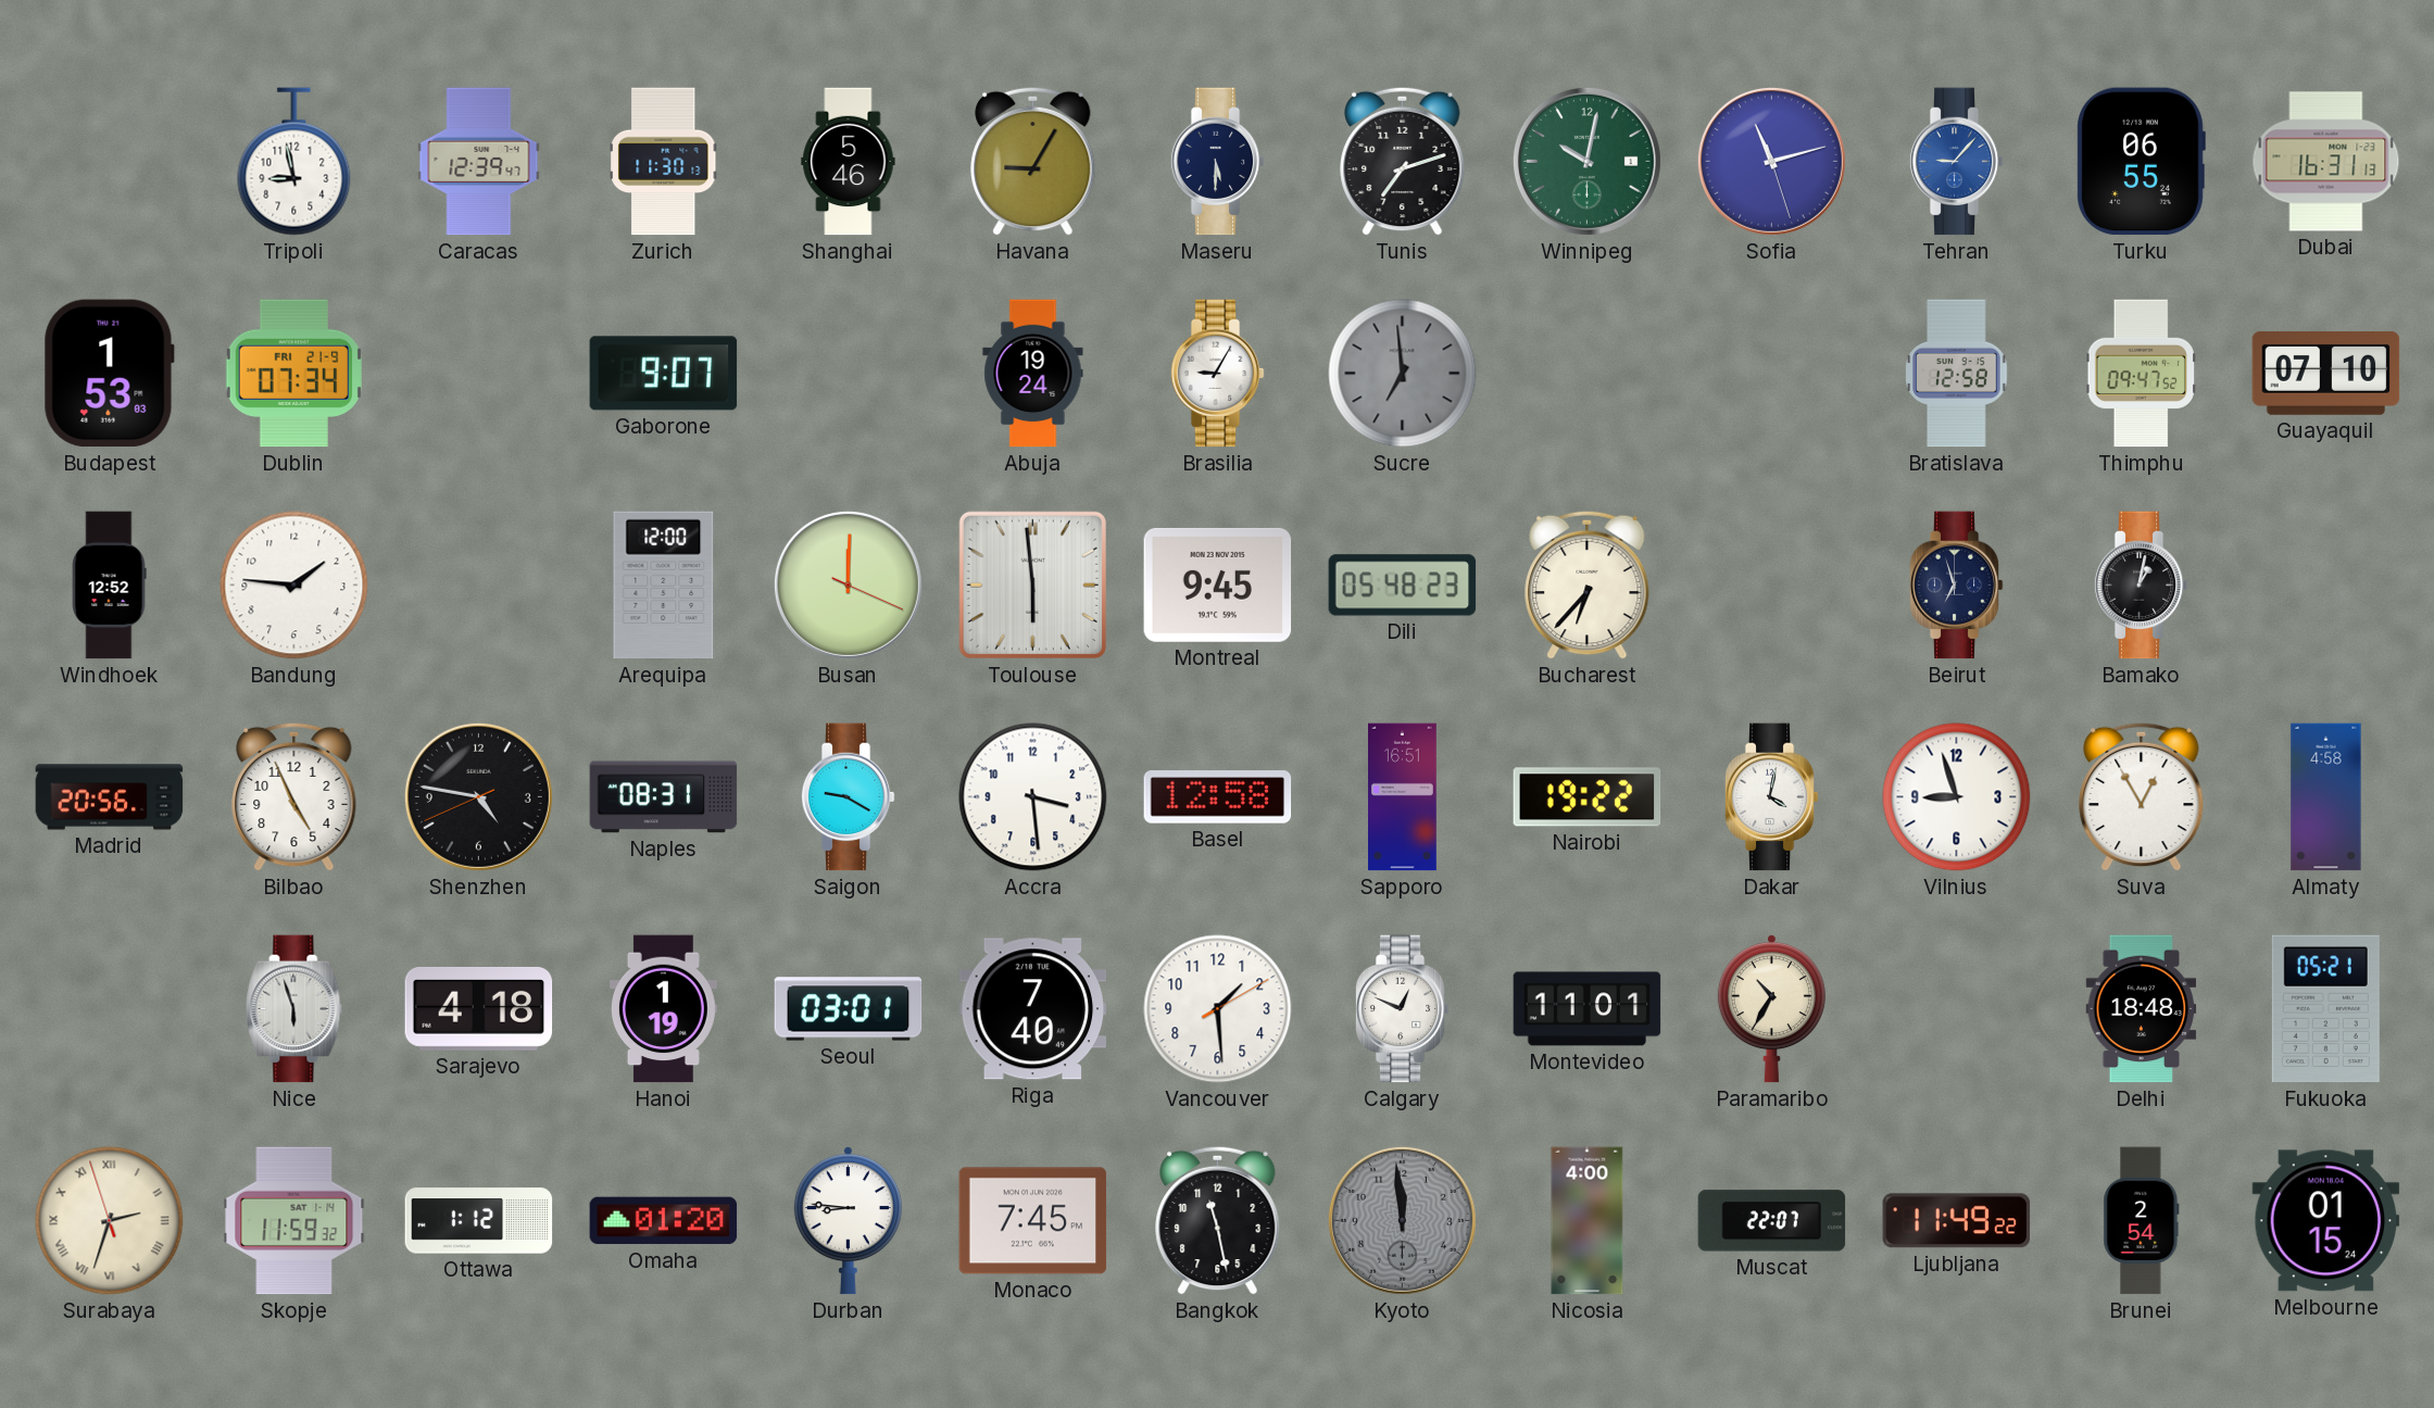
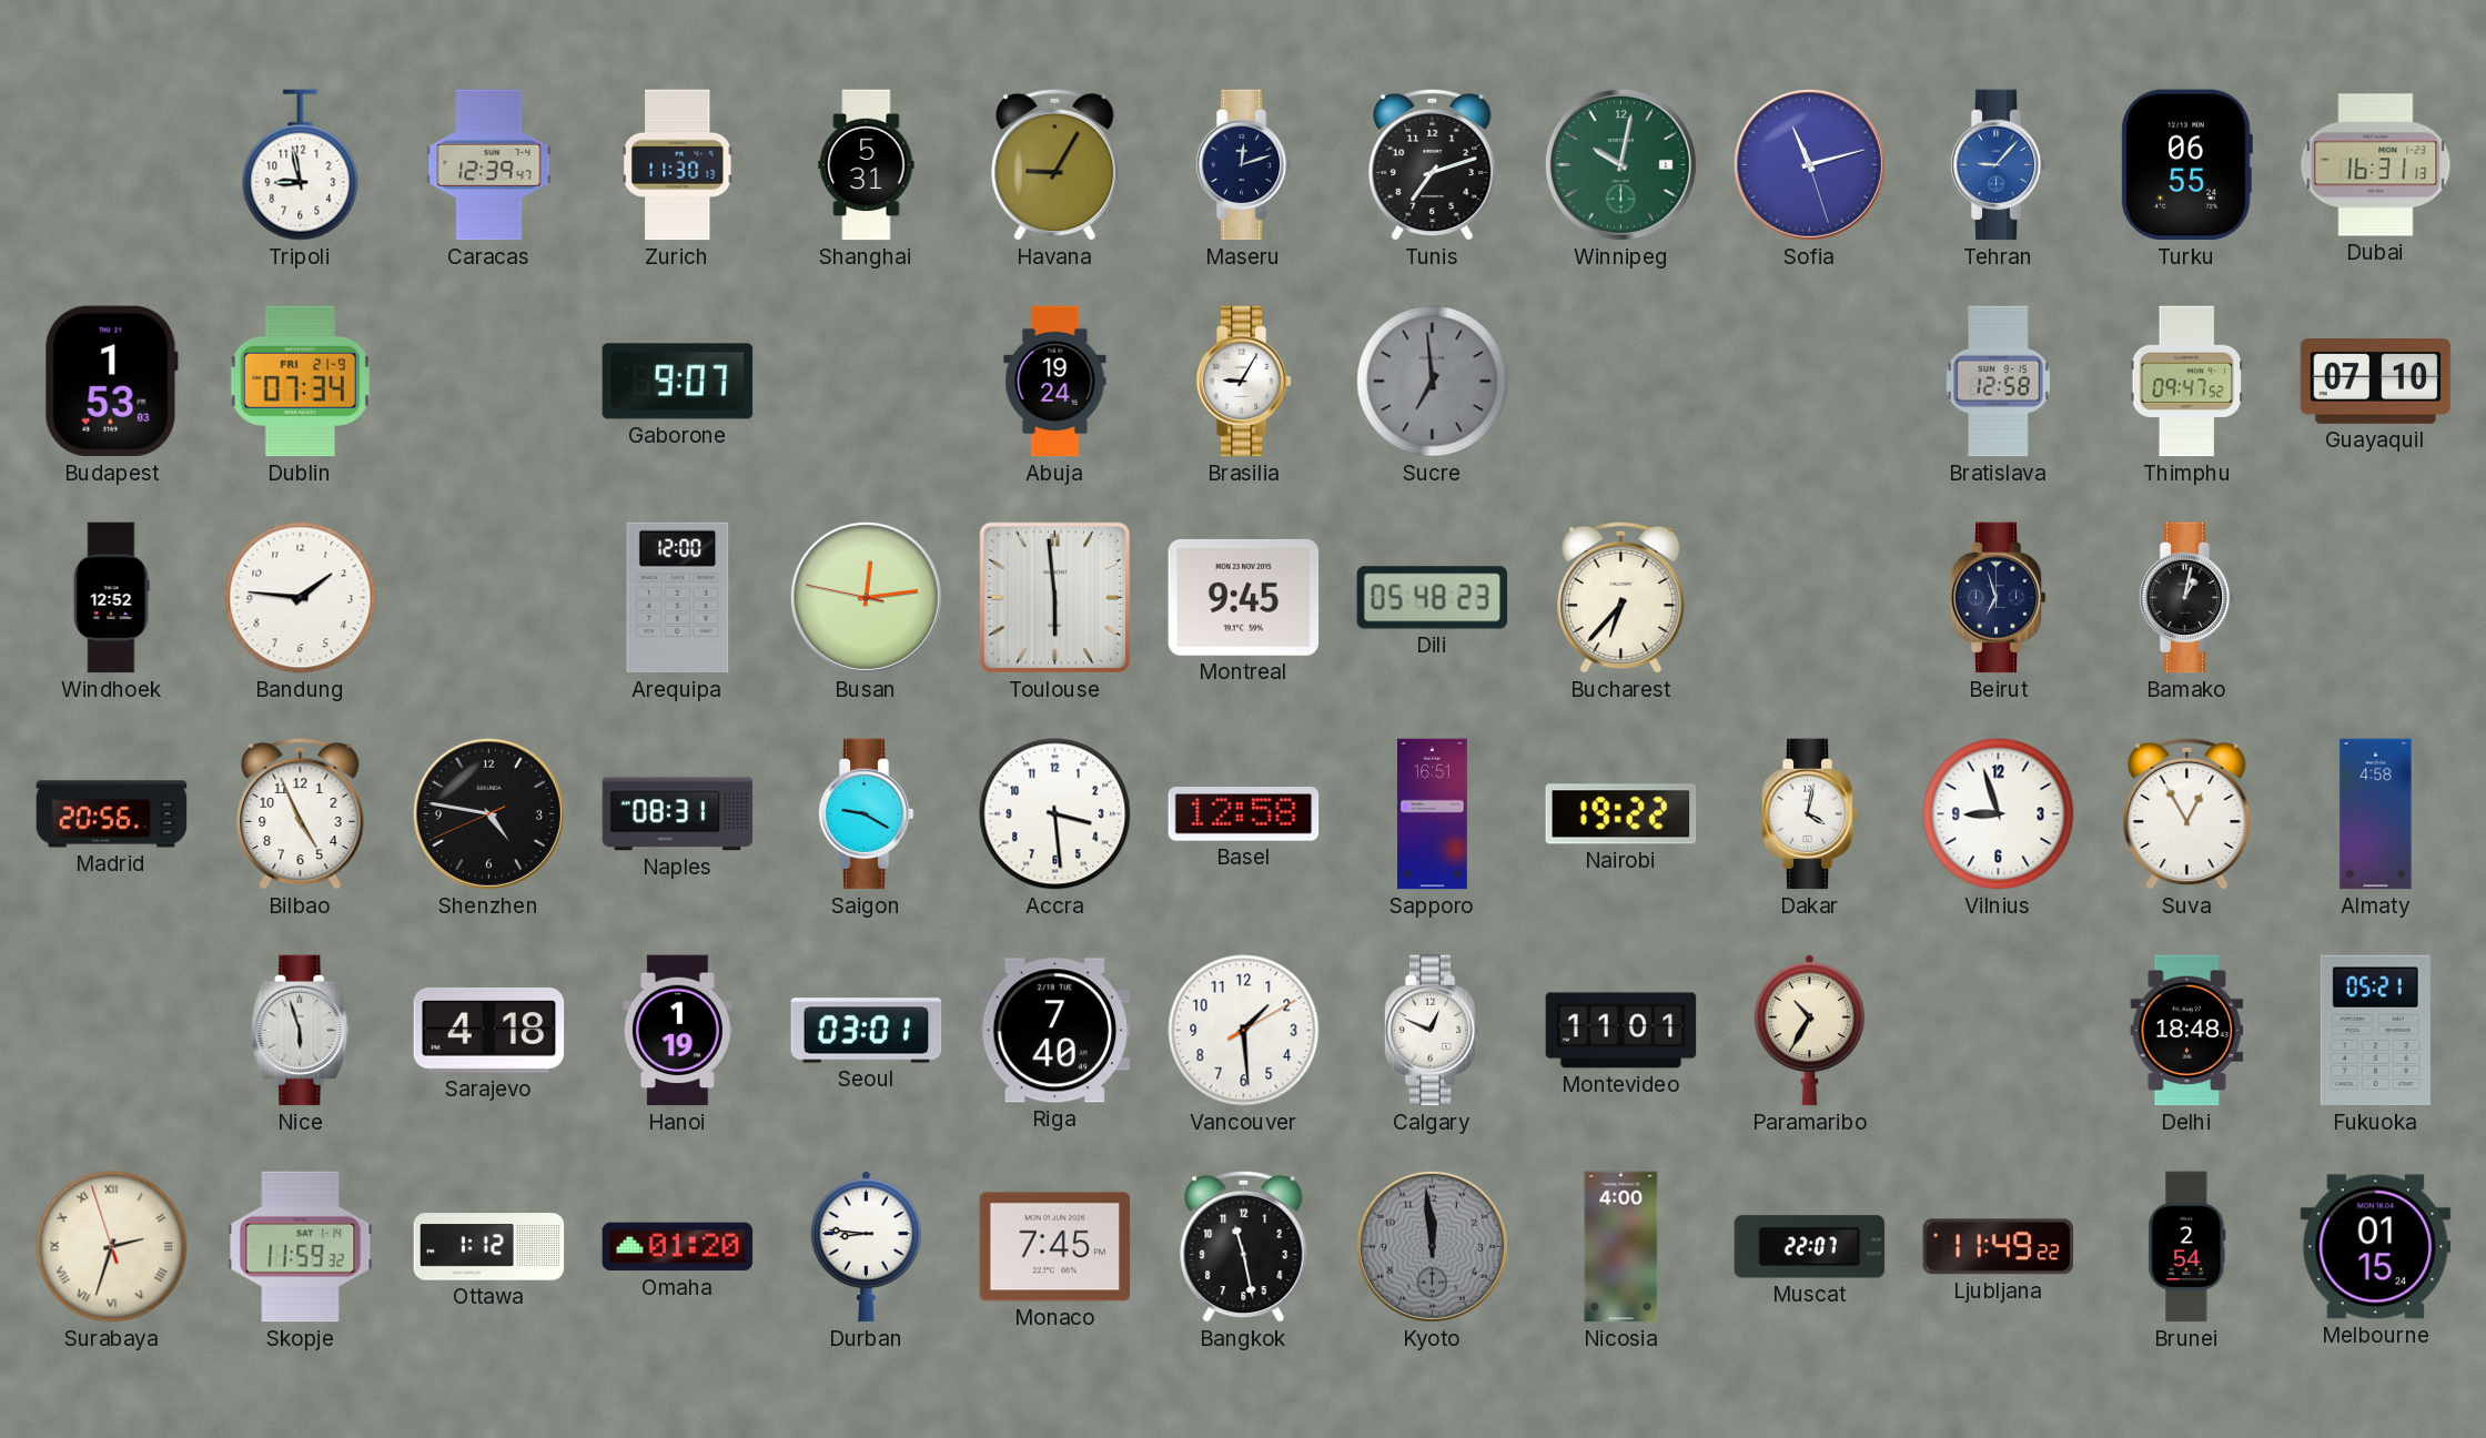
Shanghai: 5:46 -> 5:31 (867, 165)
Maseru: 5:30 -> 12:12 (1243, 165)
Busan: 12:00 -> 12:13 (866, 597)
